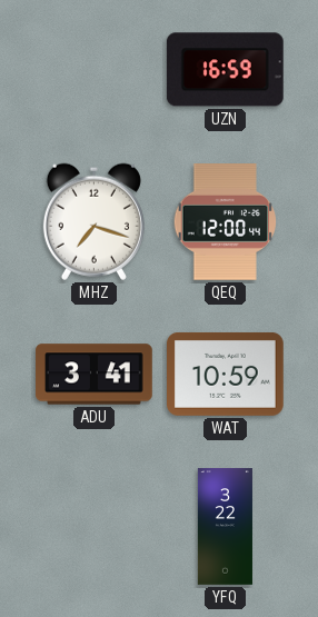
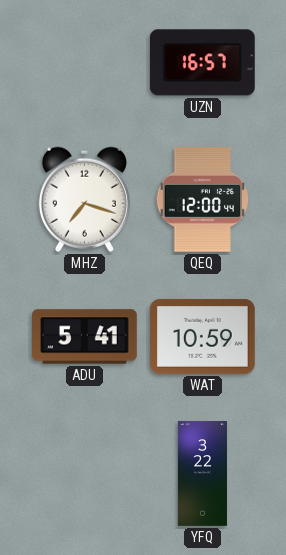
UZN: 16:59 -> 16:57 (202, 63)
ADU: 3:41 -> 5:41 (85, 337)
